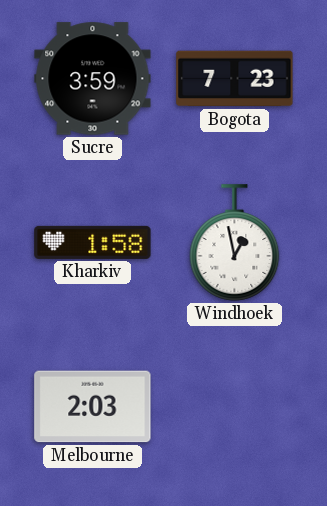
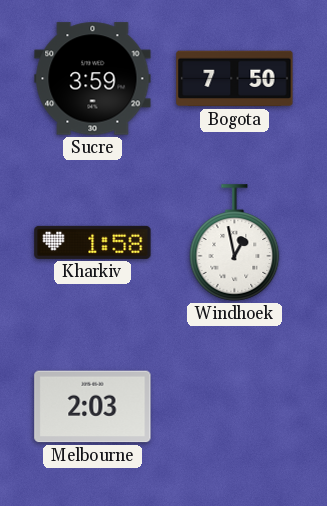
Bogota: 7:23 -> 7:50 (235, 79)
